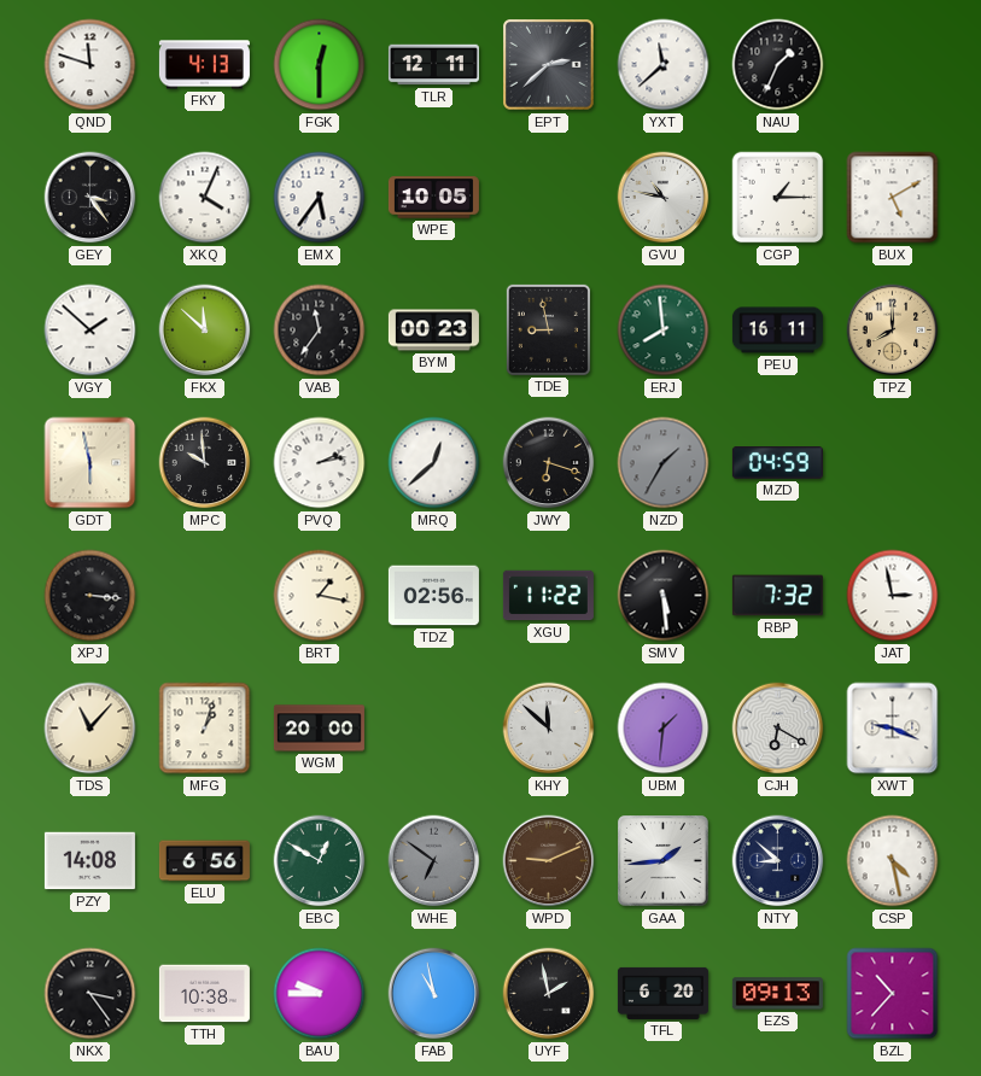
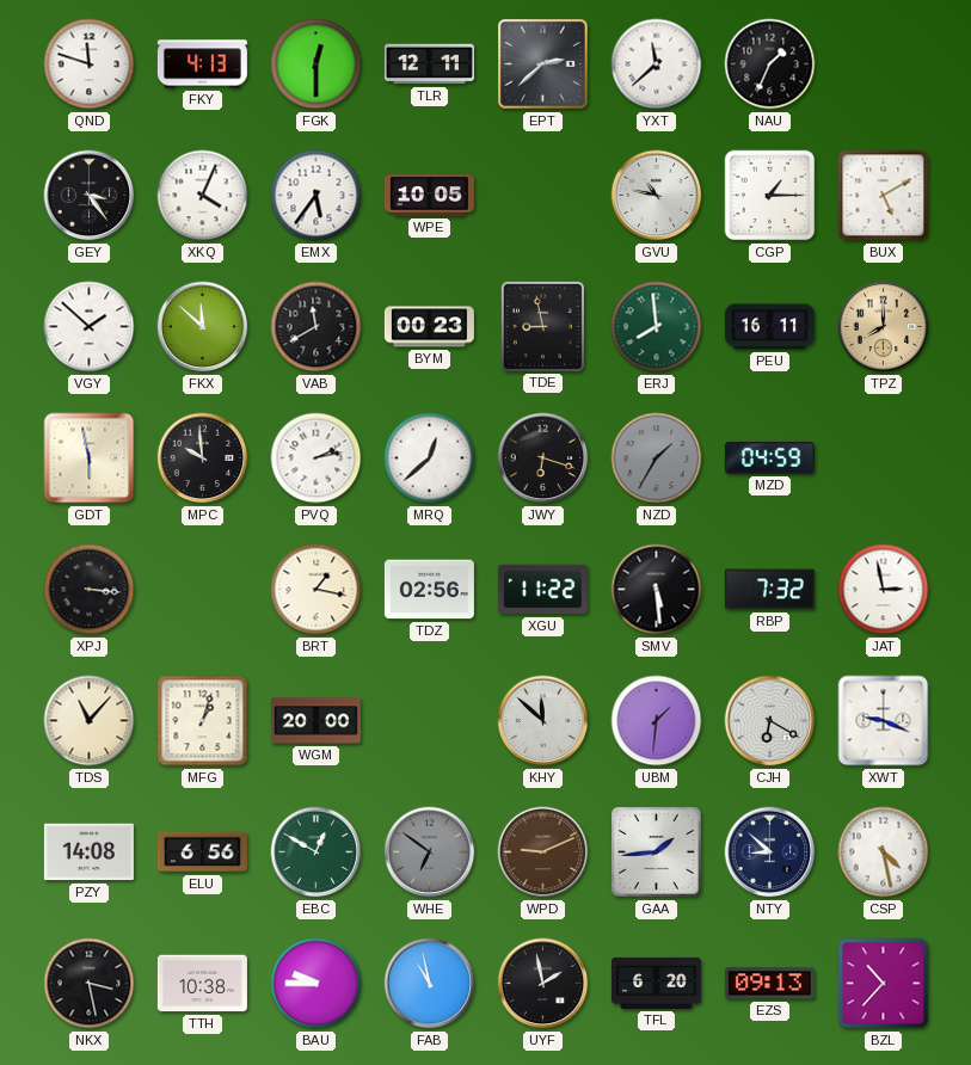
VAB: 11:36 -> 11:40 (317, 327)
NKX: 3:24 -> 3:28 (90, 984)
